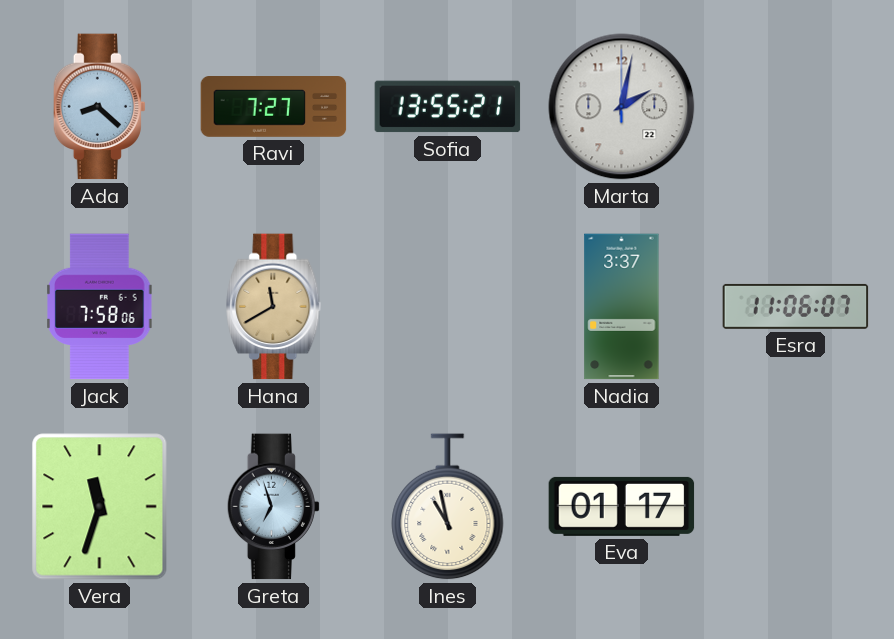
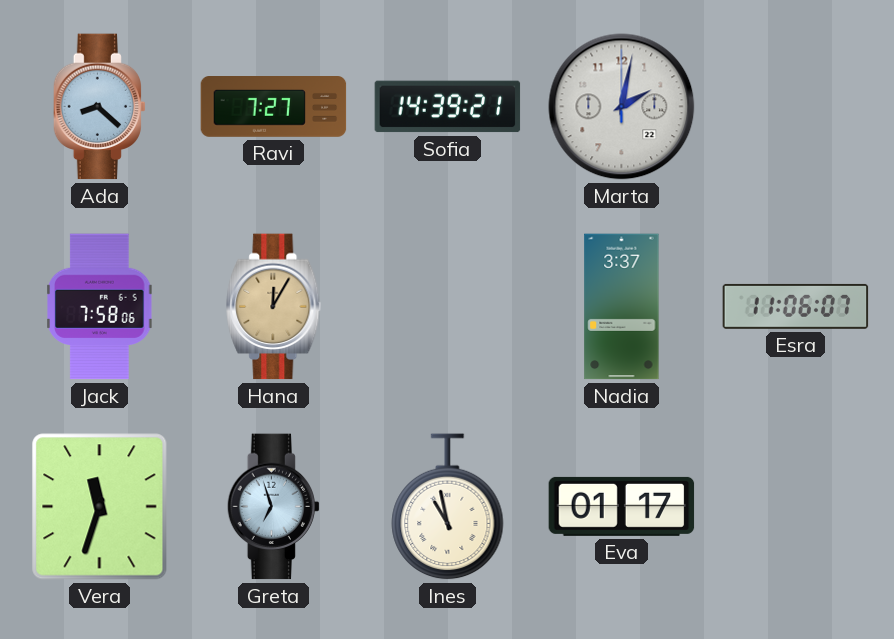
Sofia: 13:55 -> 14:39 (448, 107)
Hana: 11:40 -> 12:05 (274, 307)
